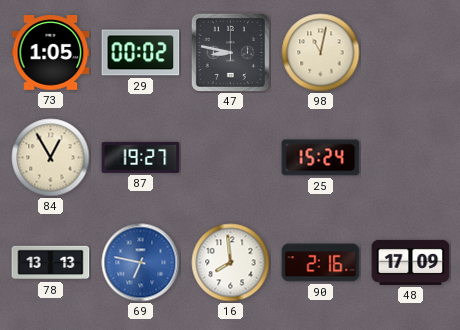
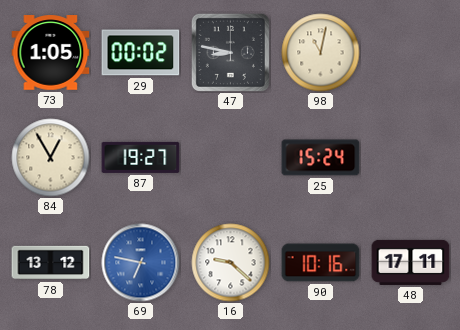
78: 13:13 -> 13:12 (51, 263)
16: 7:59 -> 9:22 (231, 263)
90: 2:16 -> 10:16 (321, 263)
48: 17:09 -> 17:11 (411, 262)
